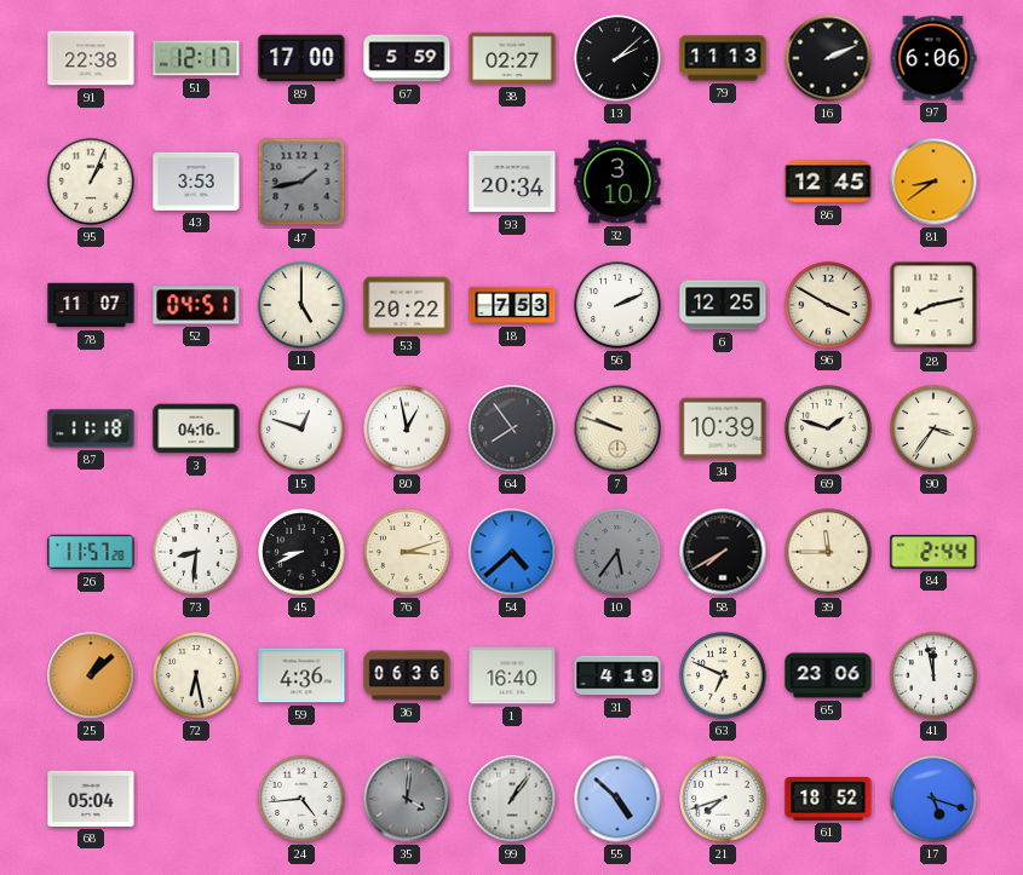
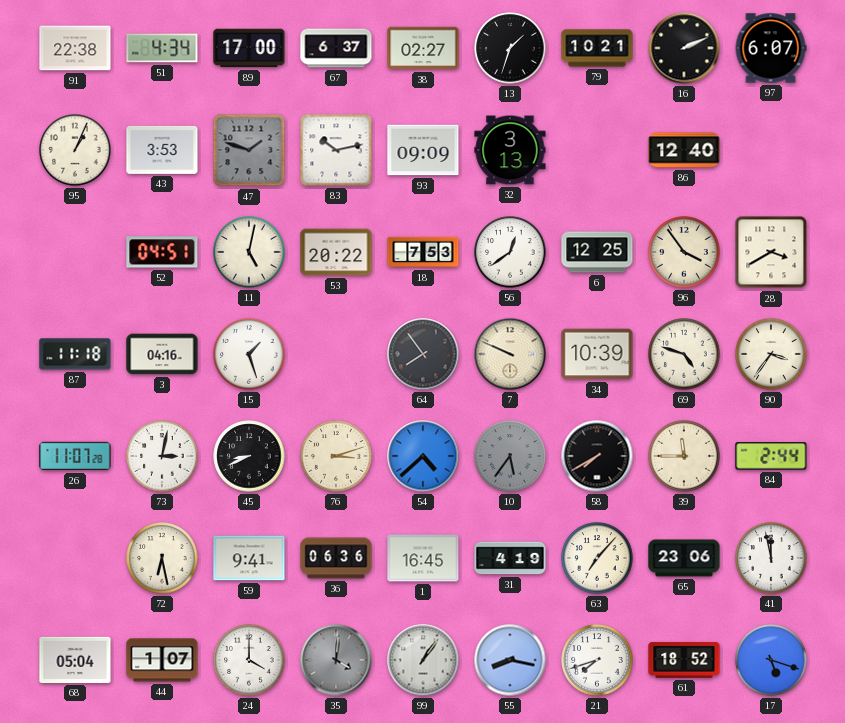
51: 12:17 -> 4:34 (162, 48)
67: 5:59 -> 6:37 (336, 48)
13: 2:08 -> 1:33 (510, 48)
79: 11:13 -> 10:21 (597, 48)
97: 6:06 -> 6:07 (771, 48)
47: 1:43 -> 1:48 (249, 150)
83: none -> 10:13 (336, 150)
93: 20:34 -> 09:09 (423, 150)
32: 3:10 -> 3:13 (510, 150)
86: 12:45 -> 12:40 (684, 150)
81: 8:39 -> none (933, 182)
78: 11:07 -> none (91, 305)
11: 5:00 -> 5:02 (249, 252)
56: 2:11 -> 12:39 (510, 252)
96: 3:50 -> 3:54 (684, 252)
28: 8:13 -> 3:40 (771, 252)
15: 12:48 -> 1:27 (249, 354)
80: 12:58 -> none (407, 428)
7: 9:48 -> 9:49 (510, 354)
69: 1:48 -> 4:48 (684, 354)
26: 11:57 -> 11:07 (75, 456)
73: 8:31 -> 3:02 (162, 456)
25: 1:08 -> none (91, 675)
59: 4:36 -> 9:41 (249, 558)
1: 16:40 -> 16:45 (423, 558)
63: 6:49 -> 7:07 (597, 558)
44: none -> 1:07 (162, 660)
24: 4:44 -> 4:00 (249, 660)
55: 4:52 -> 8:17 (510, 660)
